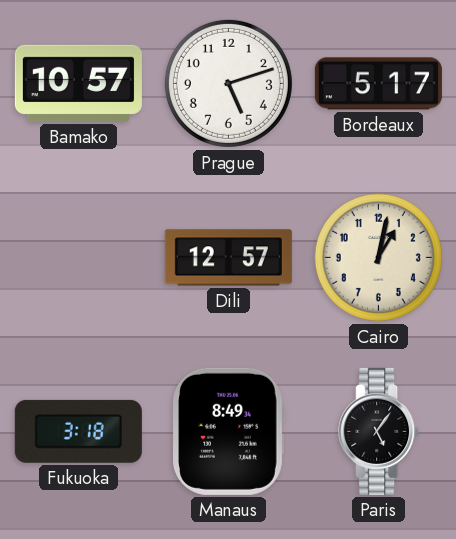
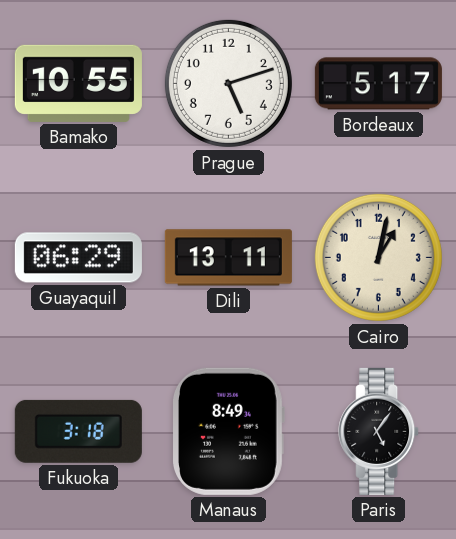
Bamako: 10:57 -> 10:55 (78, 83)
Guayaquil: none -> 06:29 (78, 258)
Dili: 12:57 -> 13:11 (228, 258)
